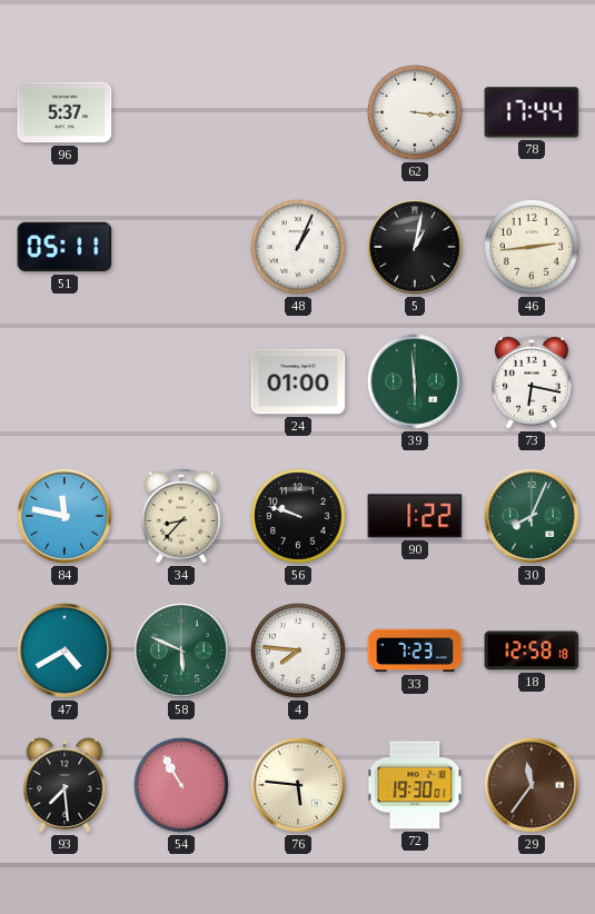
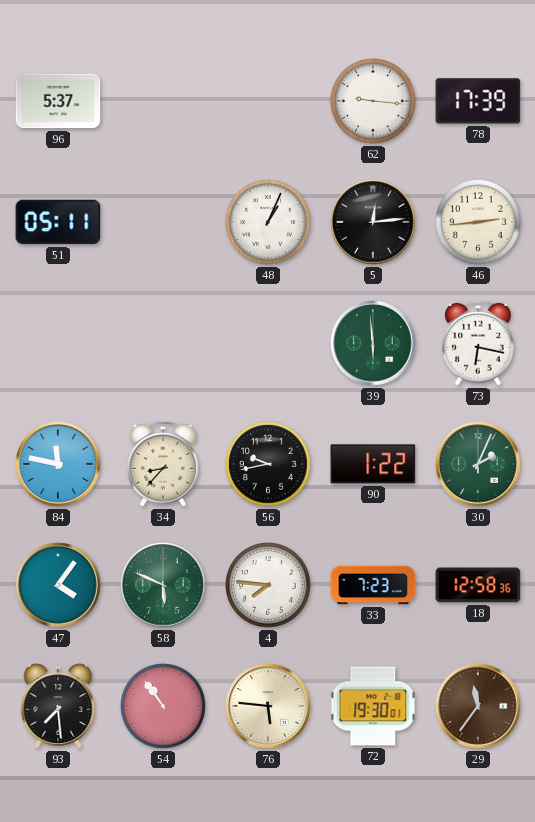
62: 3:16 -> 9:16 (374, 102)
78: 17:44 -> 17:39 (478, 101)
5: 1:02 -> 12:14 (373, 222)
24: 01:00 -> none (298, 381)
56: 9:48 -> 9:43 (269, 465)
30: 8:04 -> 2:04 (478, 464)
47: 4:40 -> 4:06 (58, 585)
18: 12:58:18 -> 12:58:36 (478, 585)
54: 10:55 -> 10:54 (164, 707)
